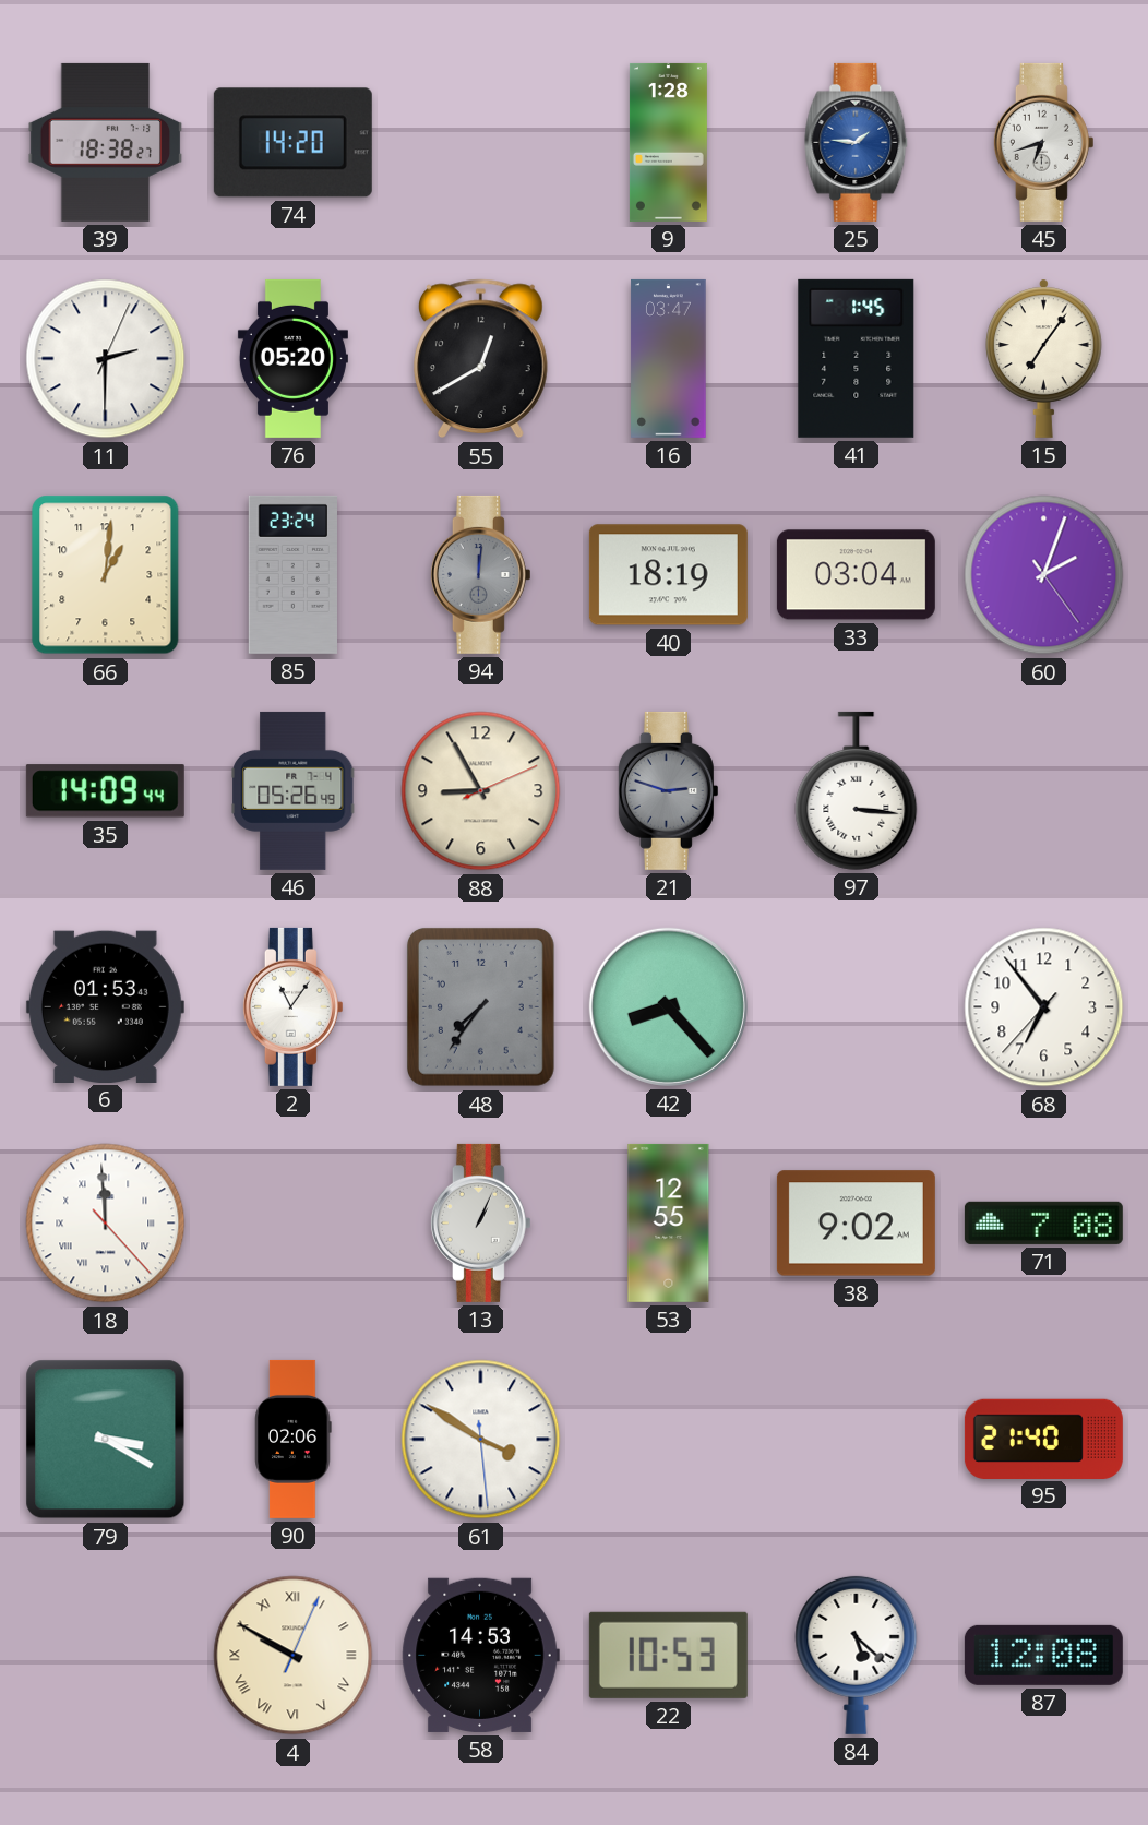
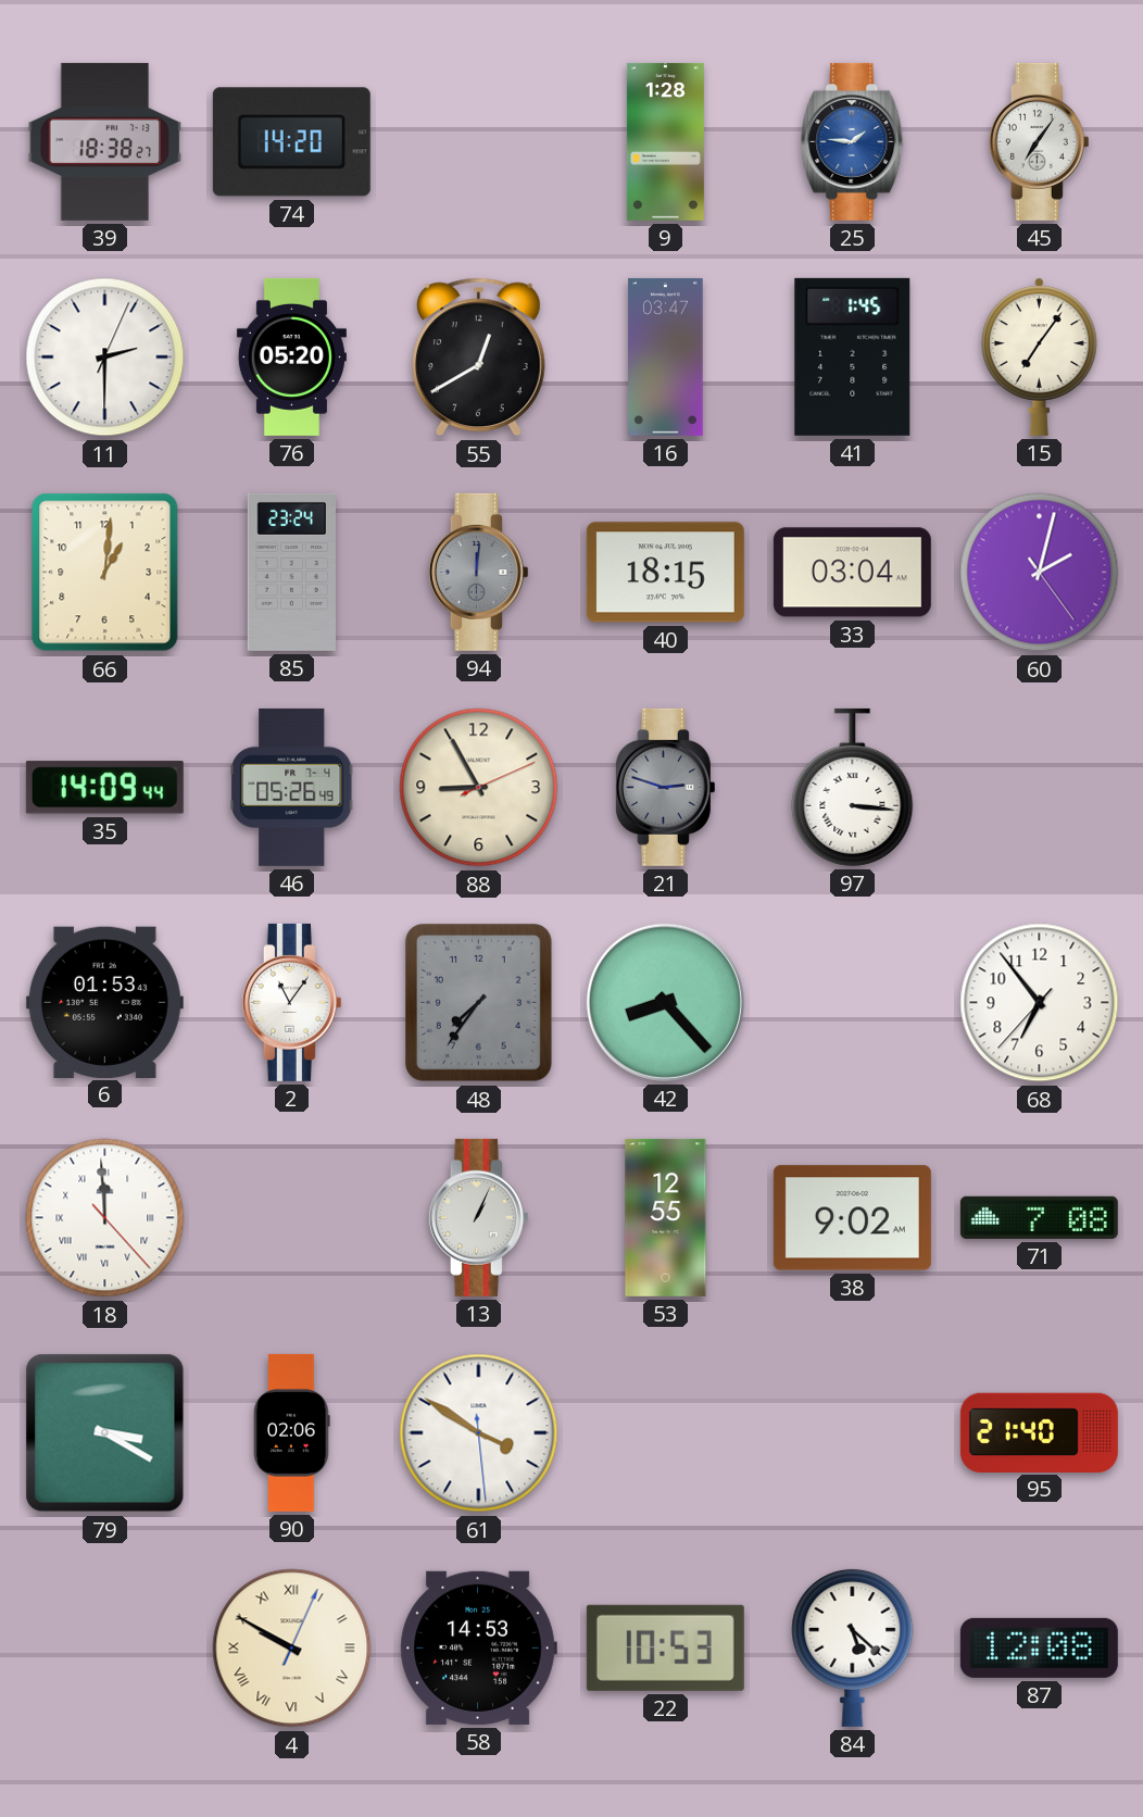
45: 6:42 -> 7:06 (1039, 141)
40: 18:19 -> 18:15 (665, 573)
60: 2:03 -> 2:02 (1040, 573)
